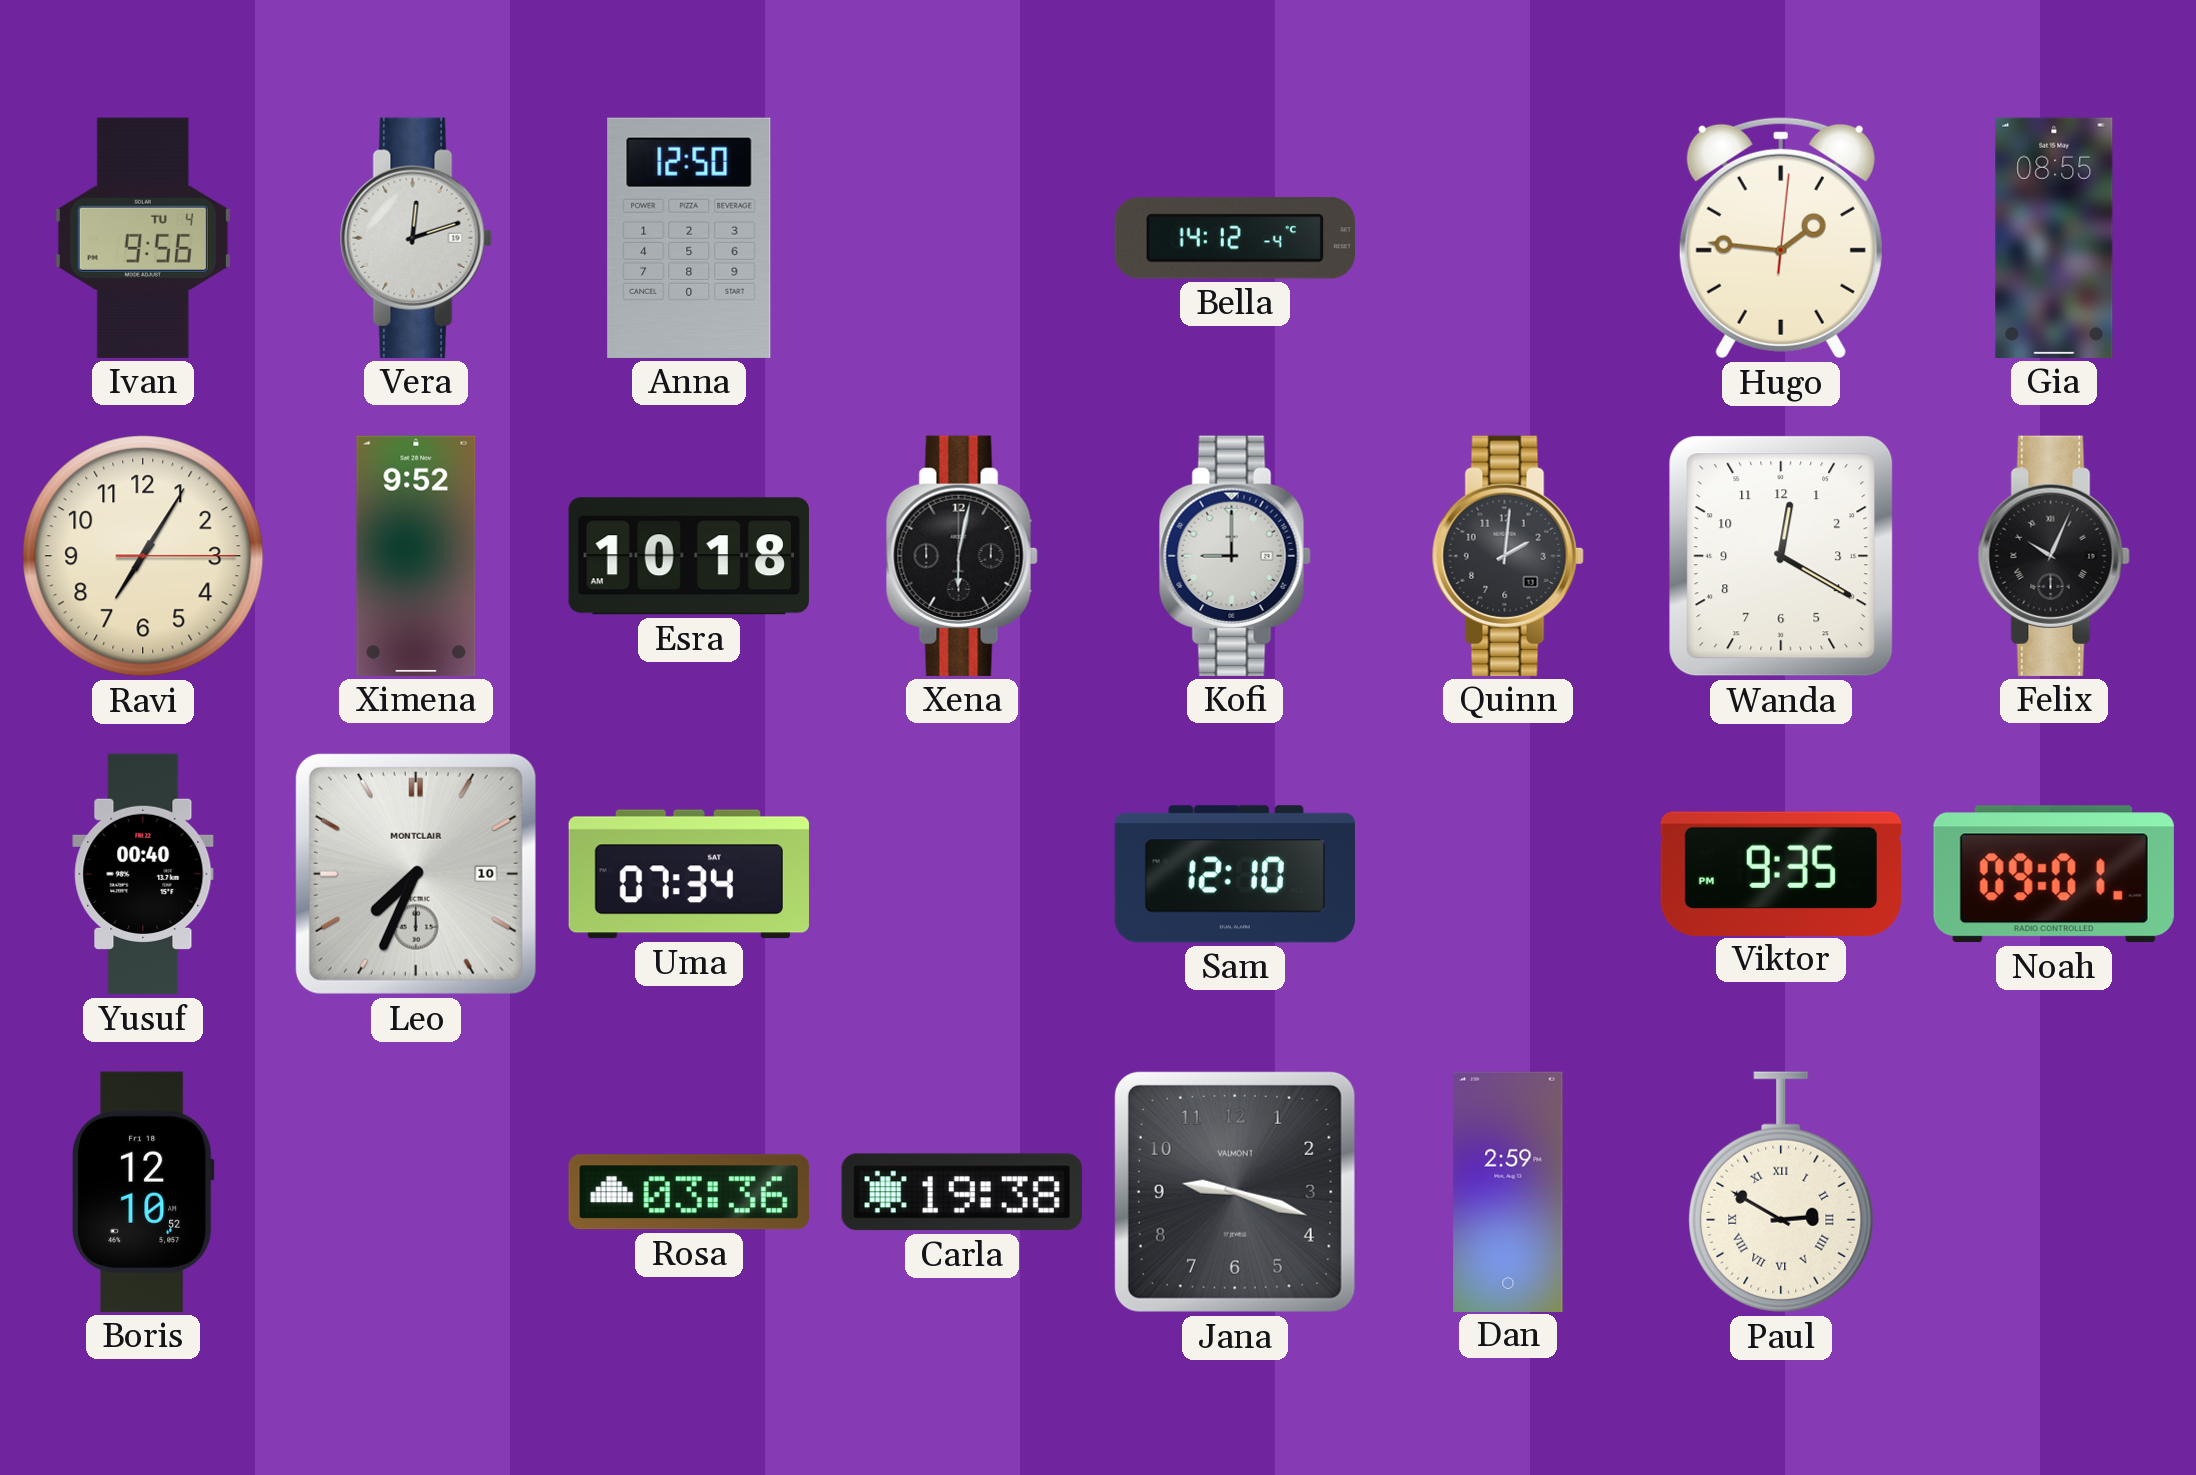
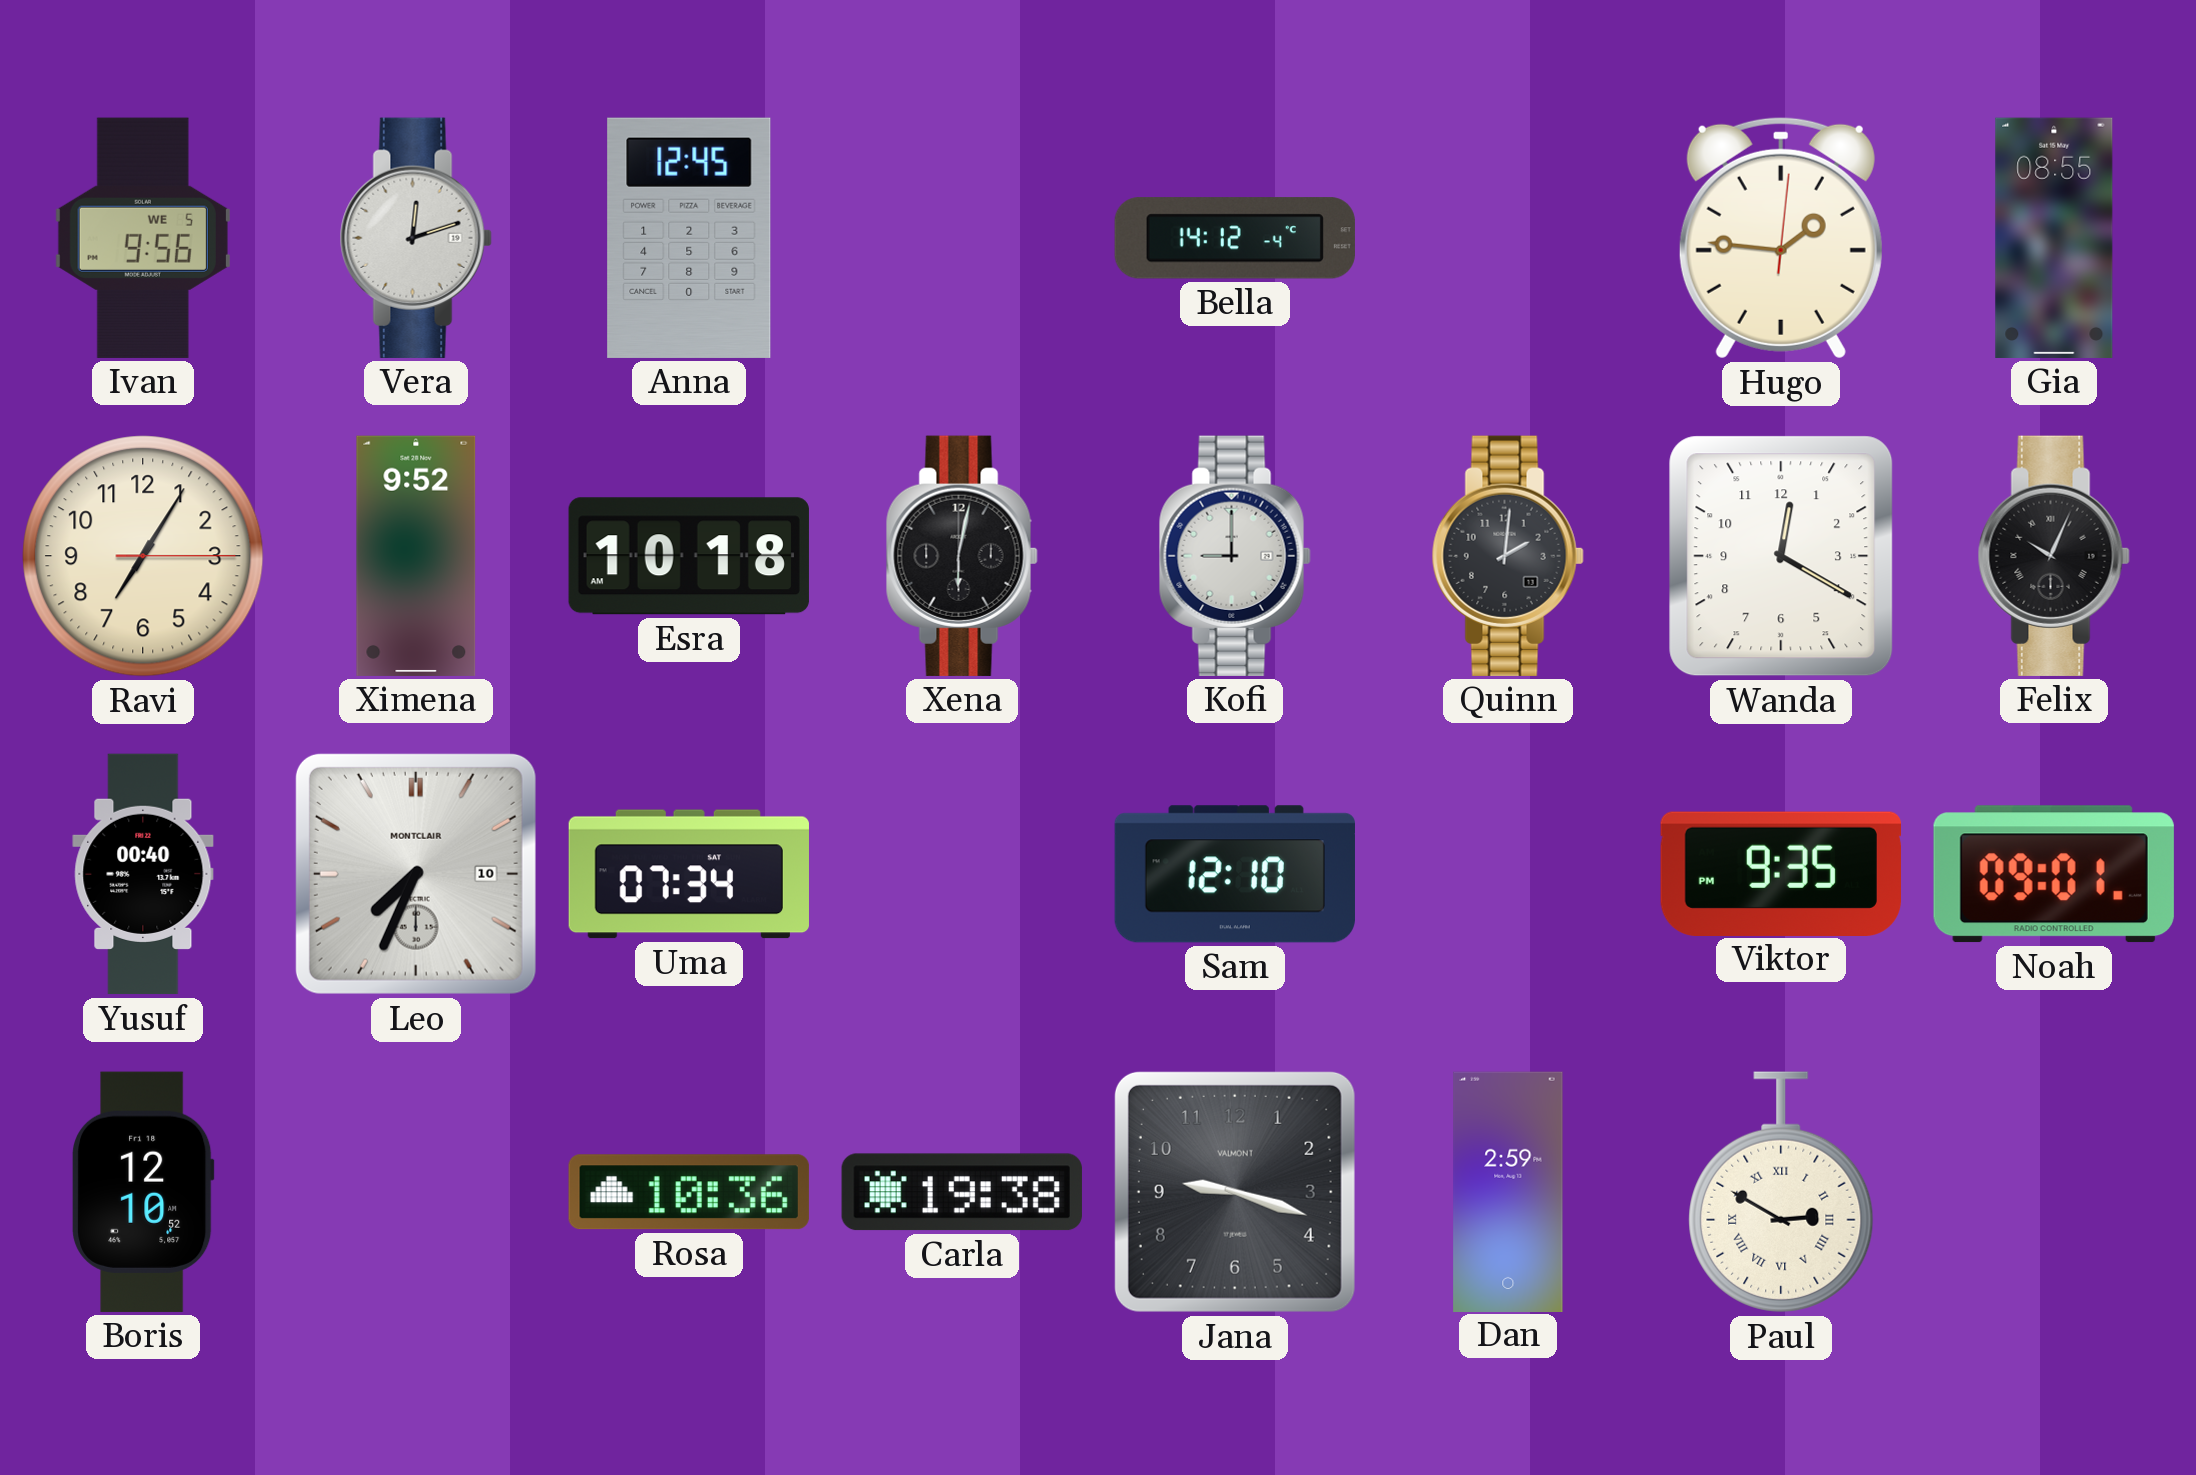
Ivan date: TU 4 -> WE 5 (143, 238)
Anna: 12:50 -> 12:45 (689, 238)
Rosa: 03:36 -> 10:36 (689, 1192)
